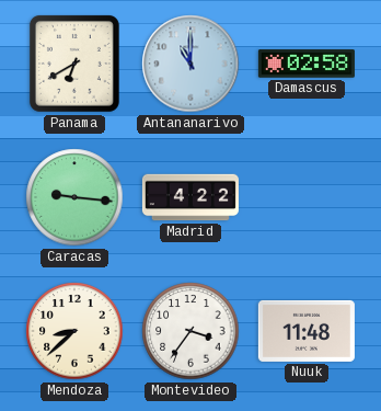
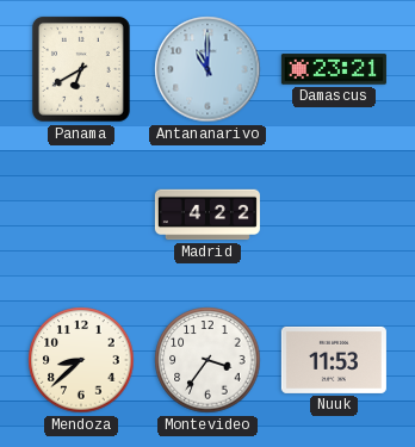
Damascus: 02:58 -> 23:21 (334, 69)
Caracas: 9:16 -> none (74, 197)
Nuuk: 11:48 -> 11:53 (334, 360)
